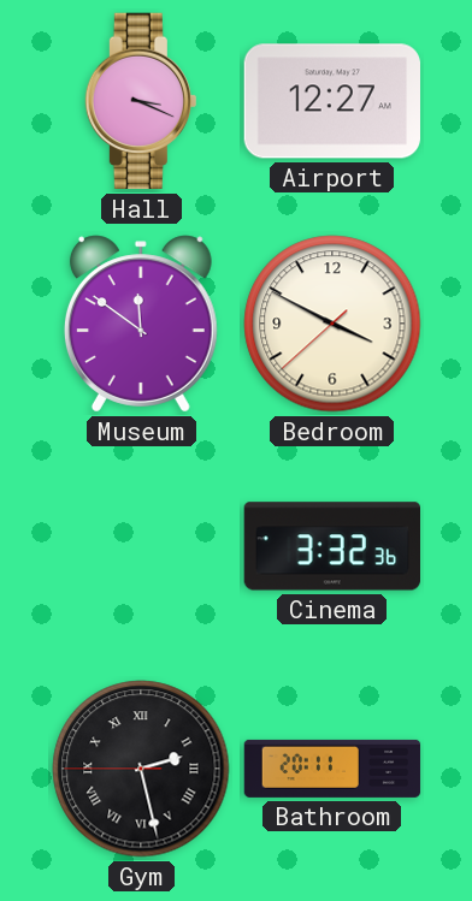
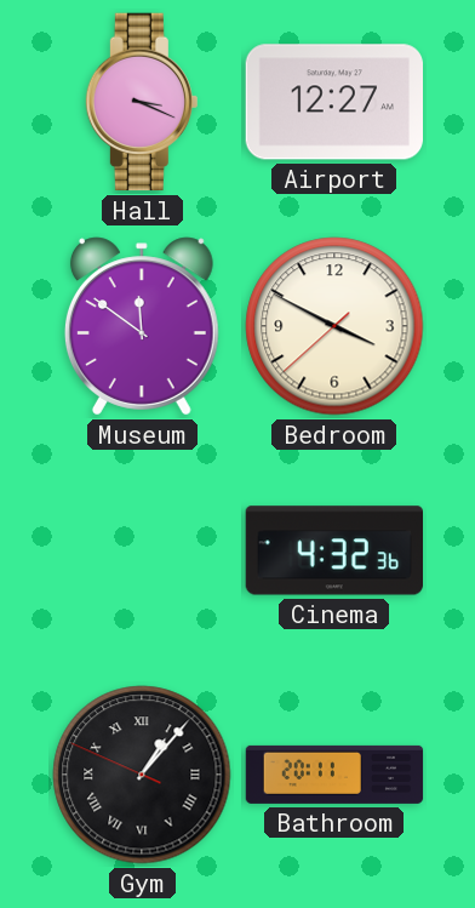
Cinema: 3:32 -> 4:32 (333, 550)
Gym: 2:27 -> 1:06 (142, 775)
